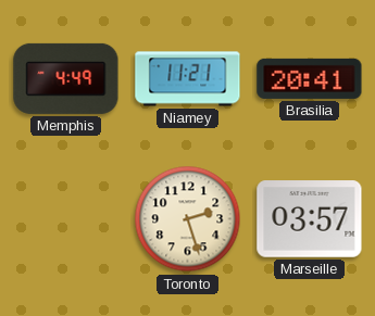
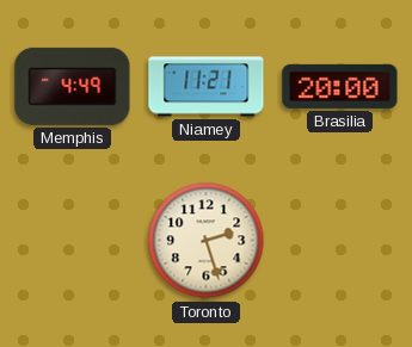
Brasilia: 20:41 -> 20:00 (340, 86)
Marseille: 03:57 -> none (310, 219)
